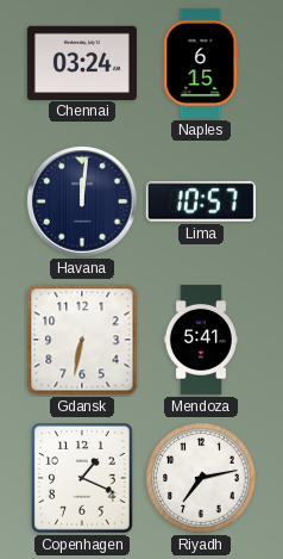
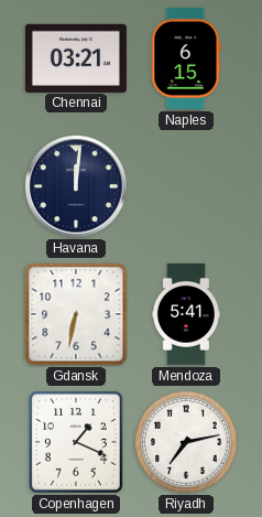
Chennai: 03:24 -> 03:21 (76, 57)
Lima: 10:57 -> none (201, 201)
